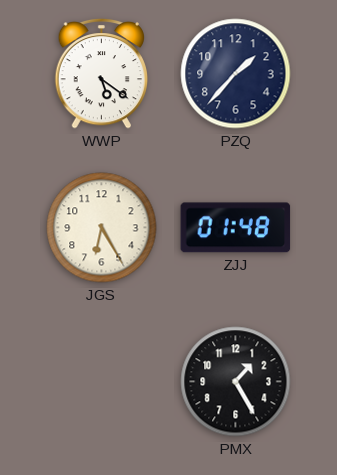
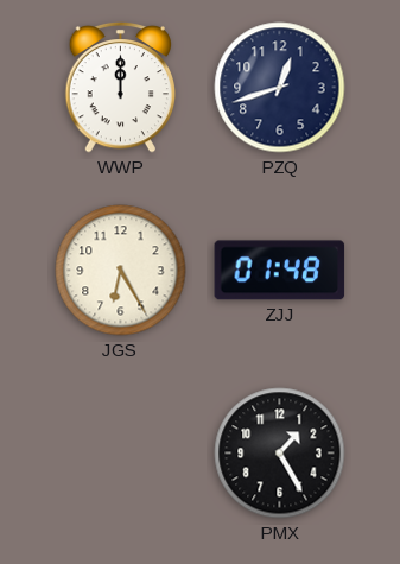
WWP: 5:21 -> 12:00 (121, 87)
PZQ: 1:37 -> 12:42 (280, 88)
